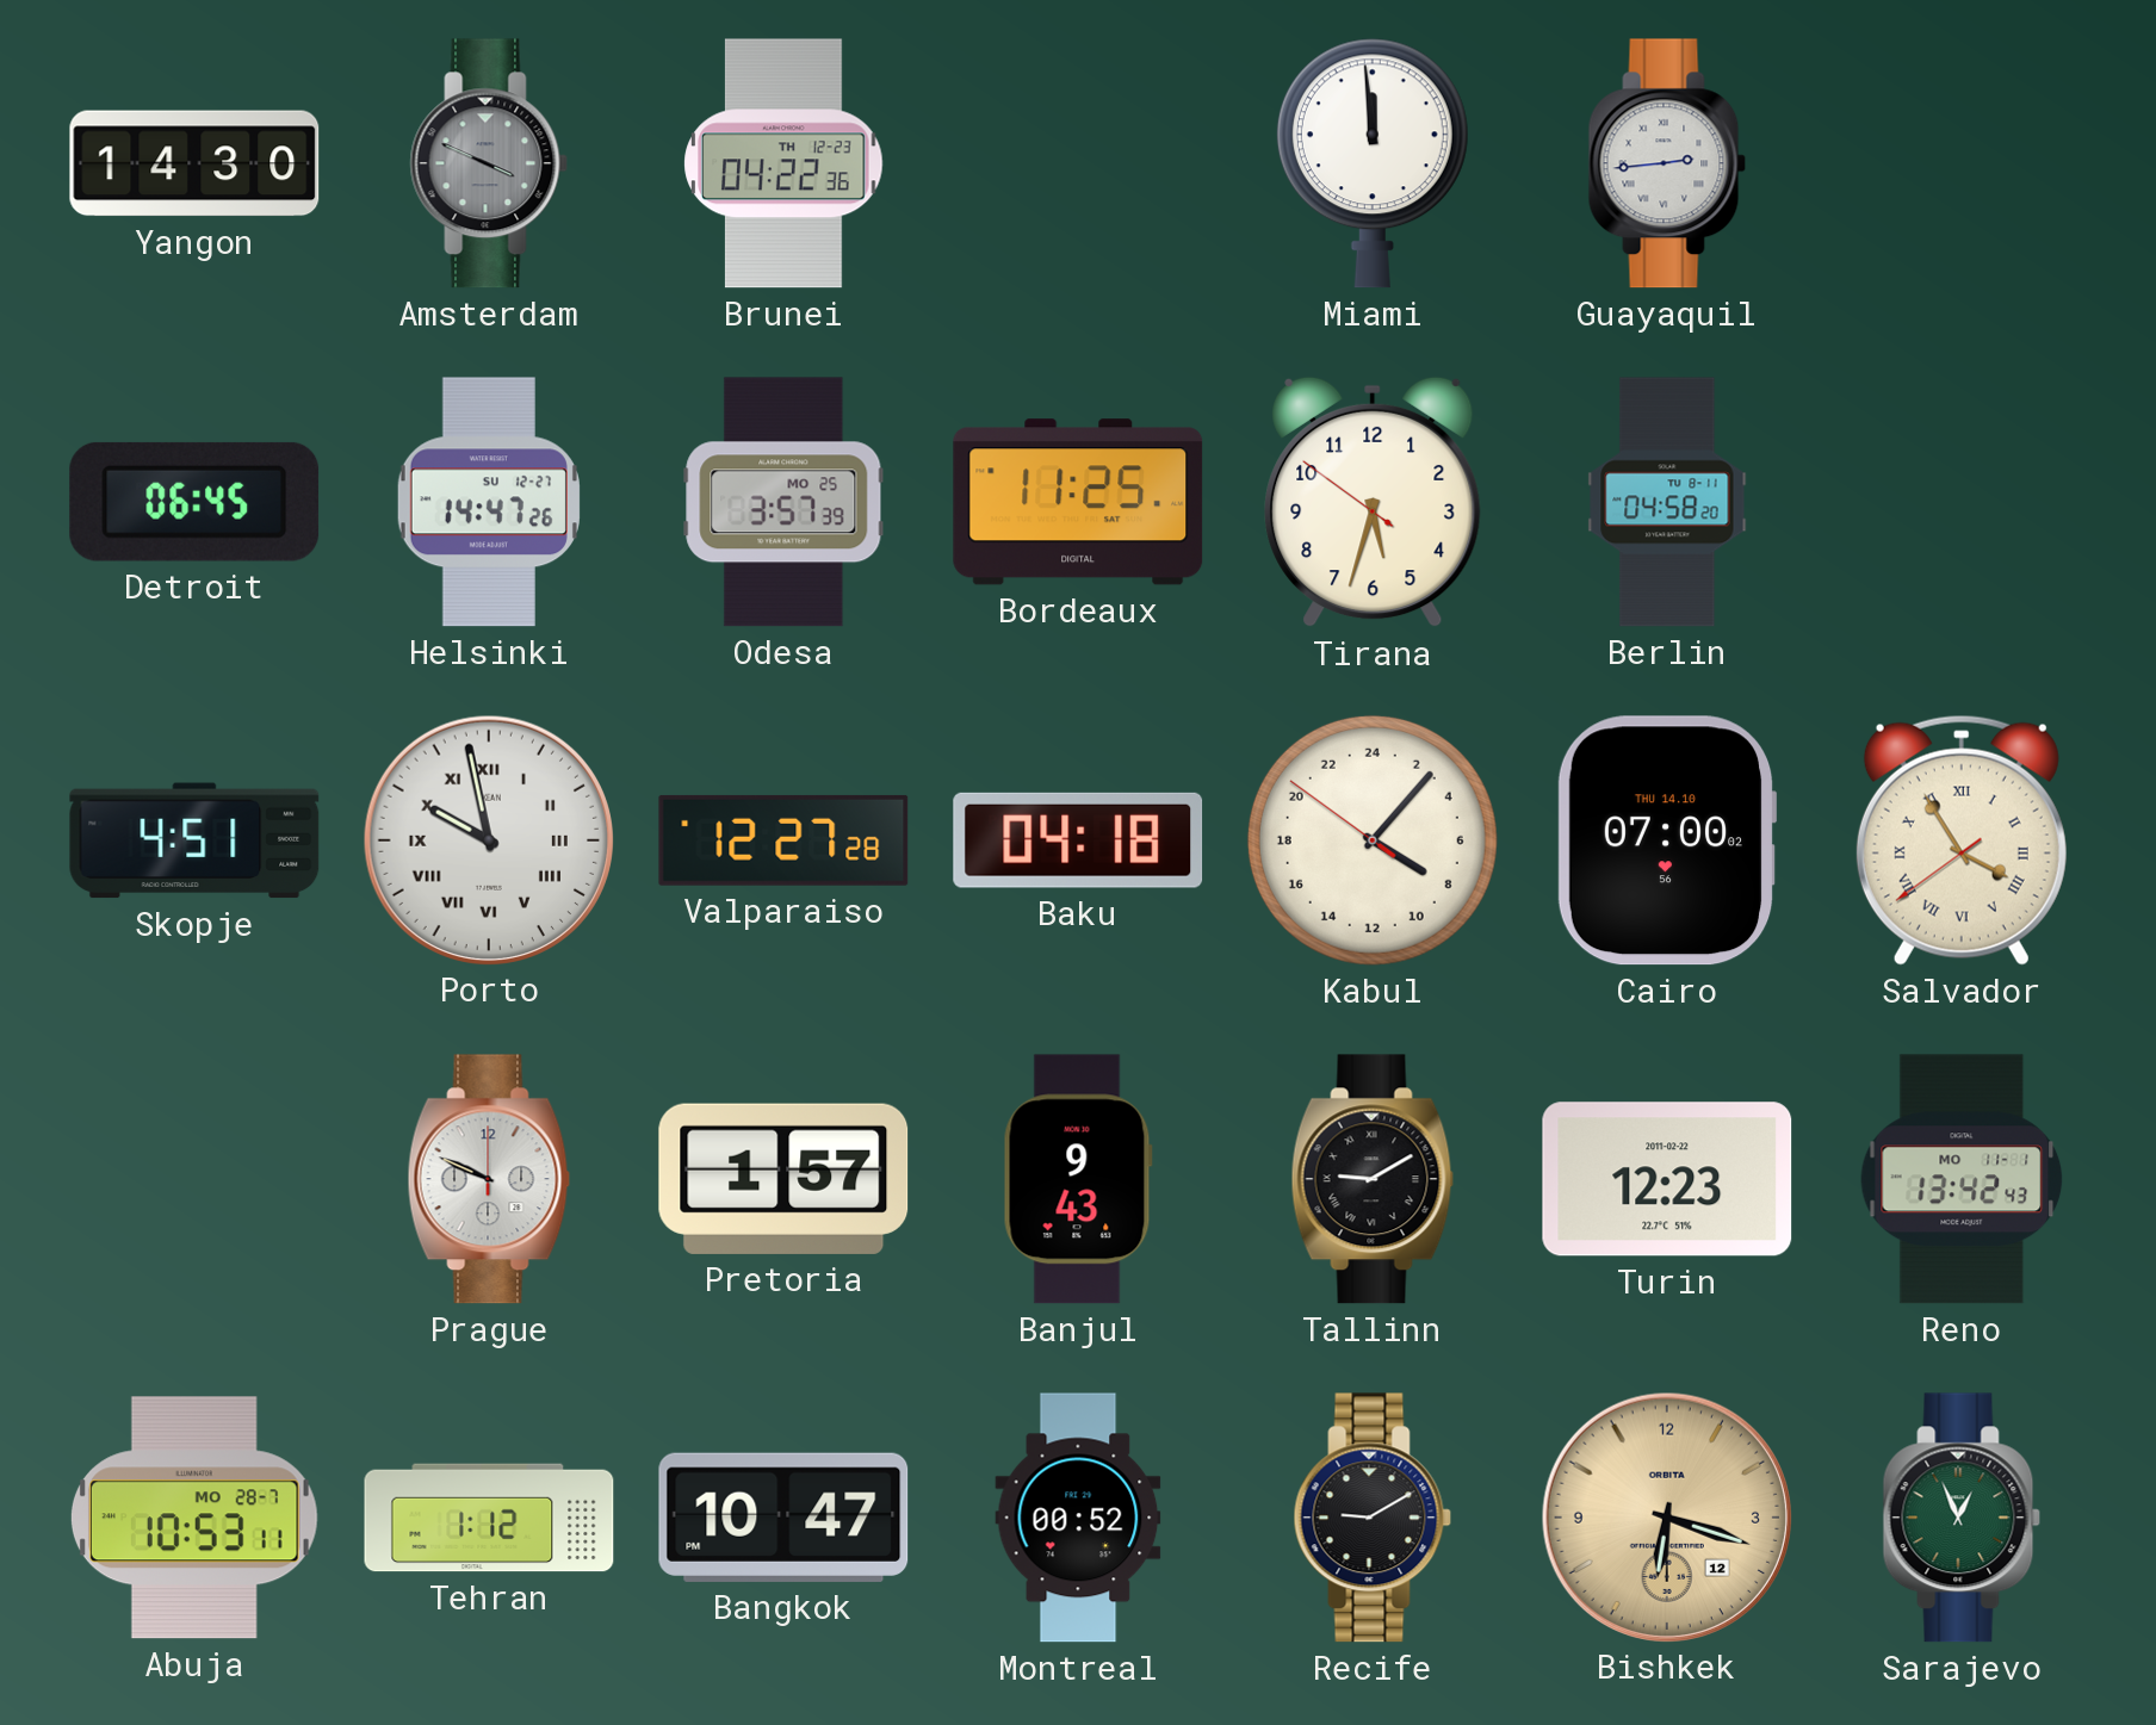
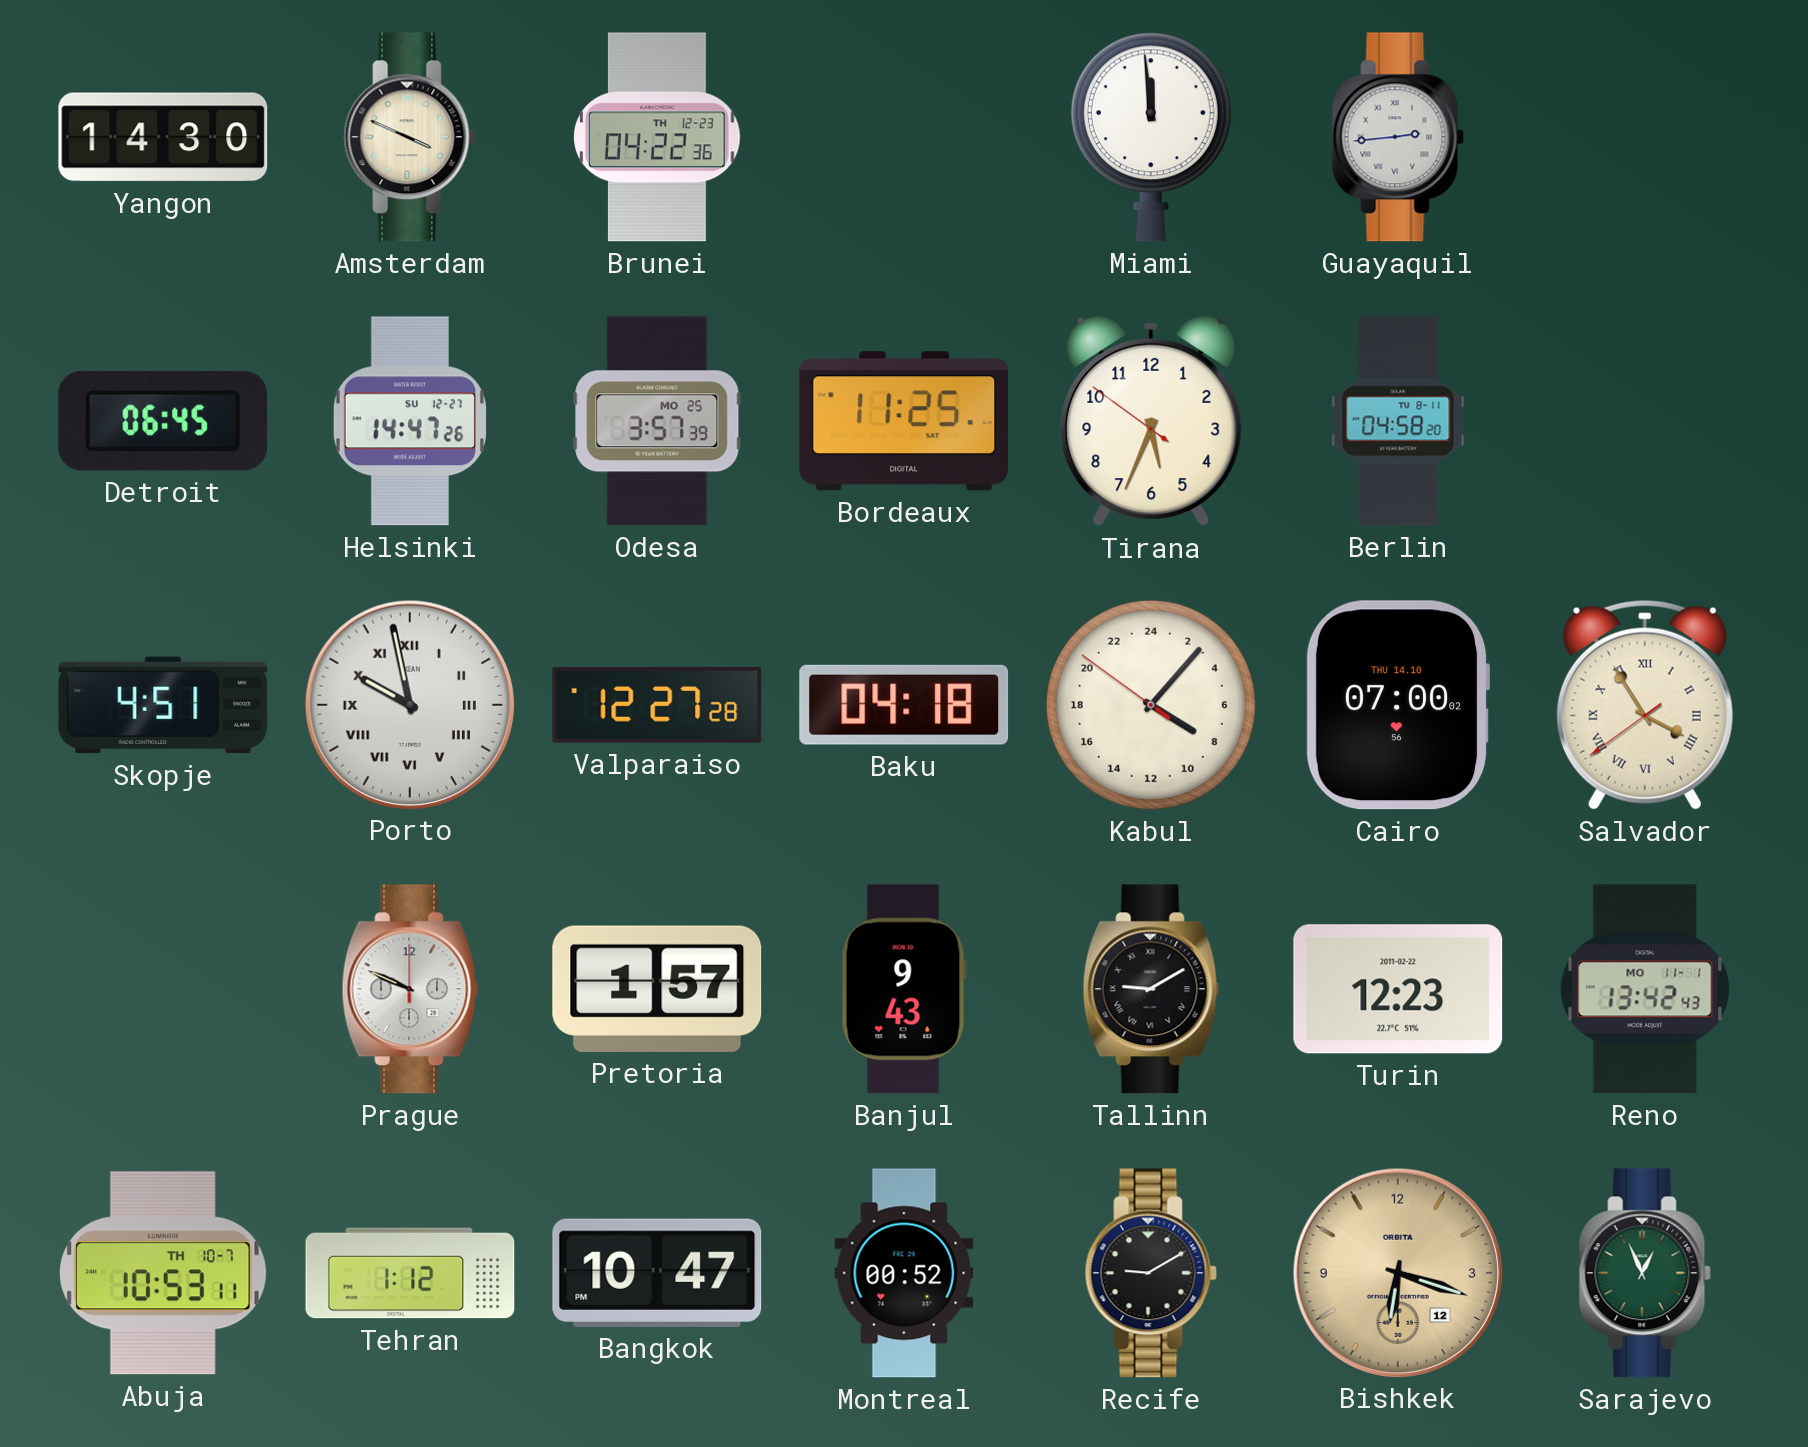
Amsterdam dial: grey -> cream (410, 137)
Tirana: 5:32 -> 5:33 (1151, 421)
Abuja date: MO 28-7 -> TH 10-7 (163, 1273)
